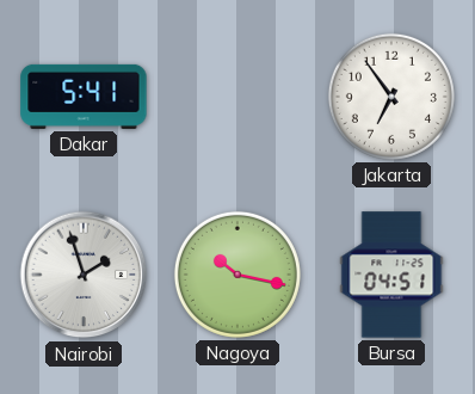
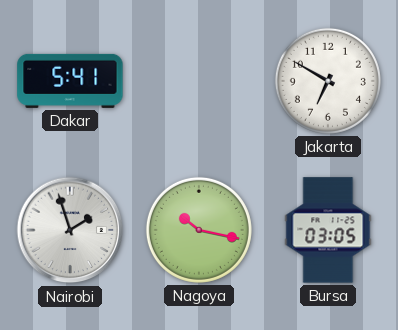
Jakarta: 6:54 -> 6:50 (328, 81)
Bursa: 04:51 -> 03:05 (328, 230)
